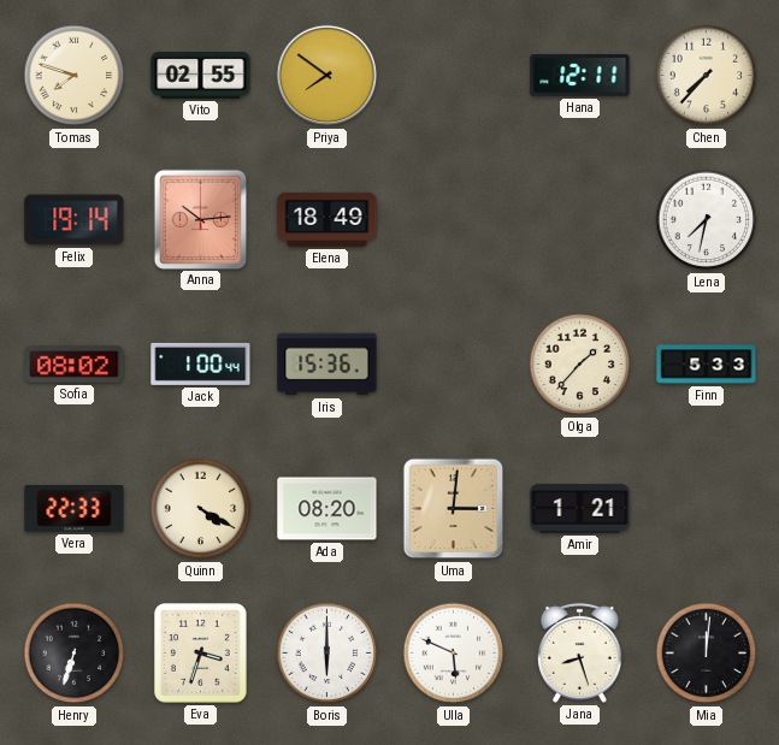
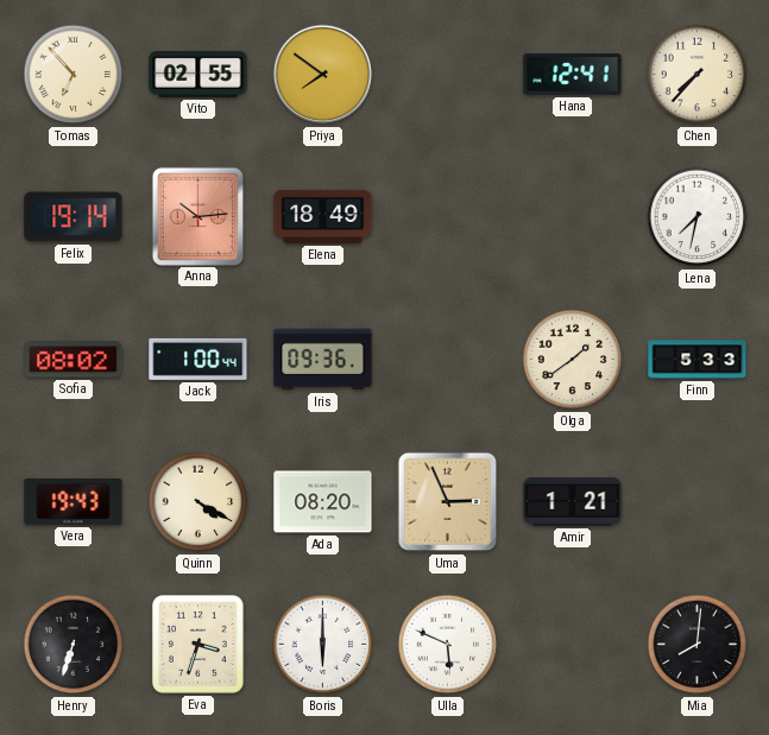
Tomas: 7:48 -> 6:53 (74, 75)
Hana: 12:11 -> 12:41 (573, 75)
Iris: 15:36 -> 09:36 (323, 360)
Olga: 1:37 -> 1:39 (573, 360)
Vera: 22:33 -> 19:43 (74, 501)
Uma: 3:01 -> 2:56 (448, 502)
Jana: 8:27 -> none (579, 652)
Mia: 12:01 -> 8:01 (698, 645)
